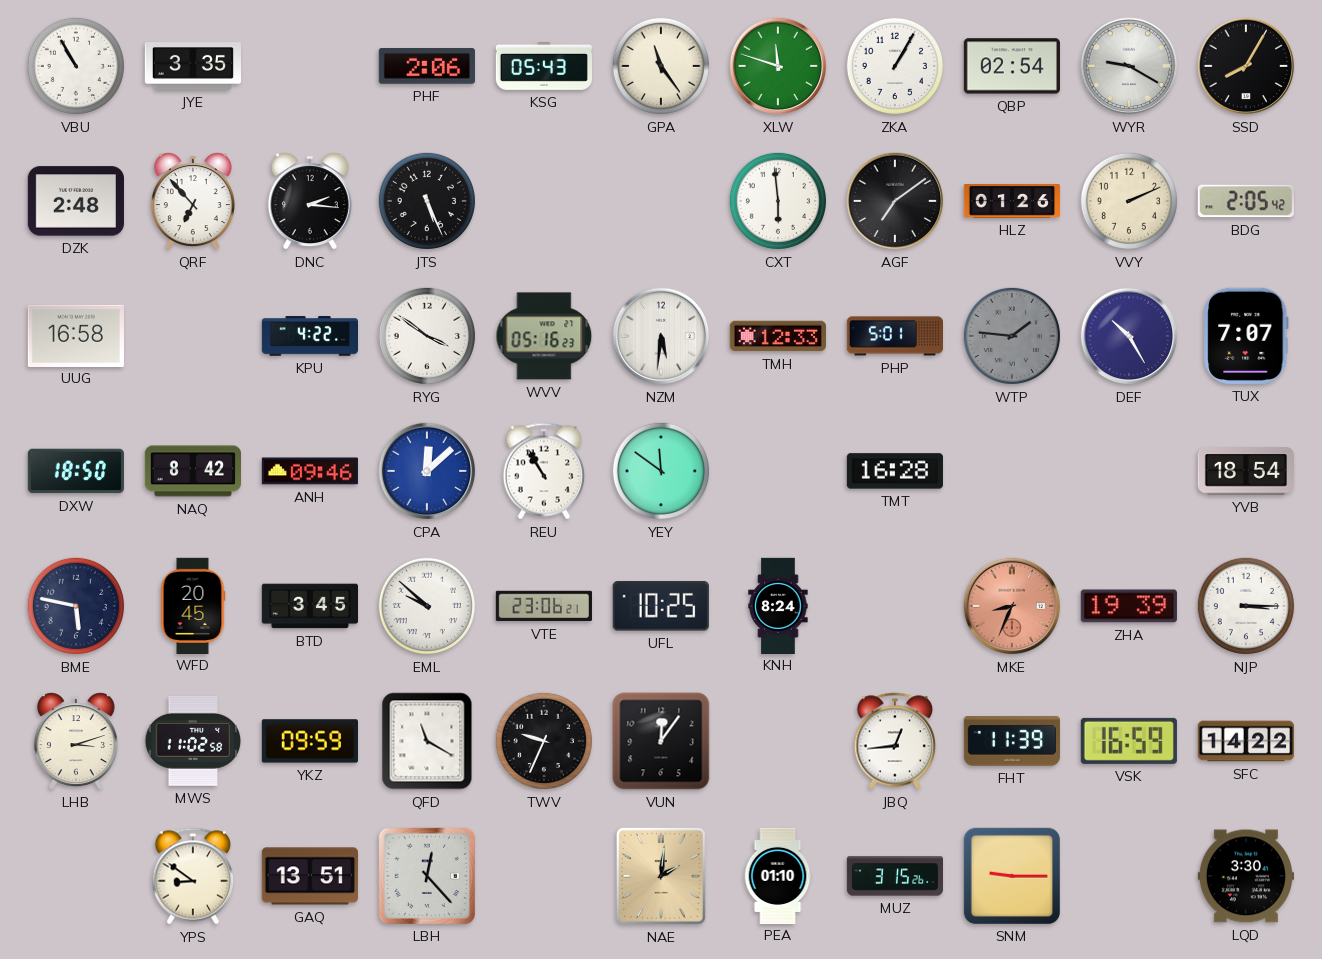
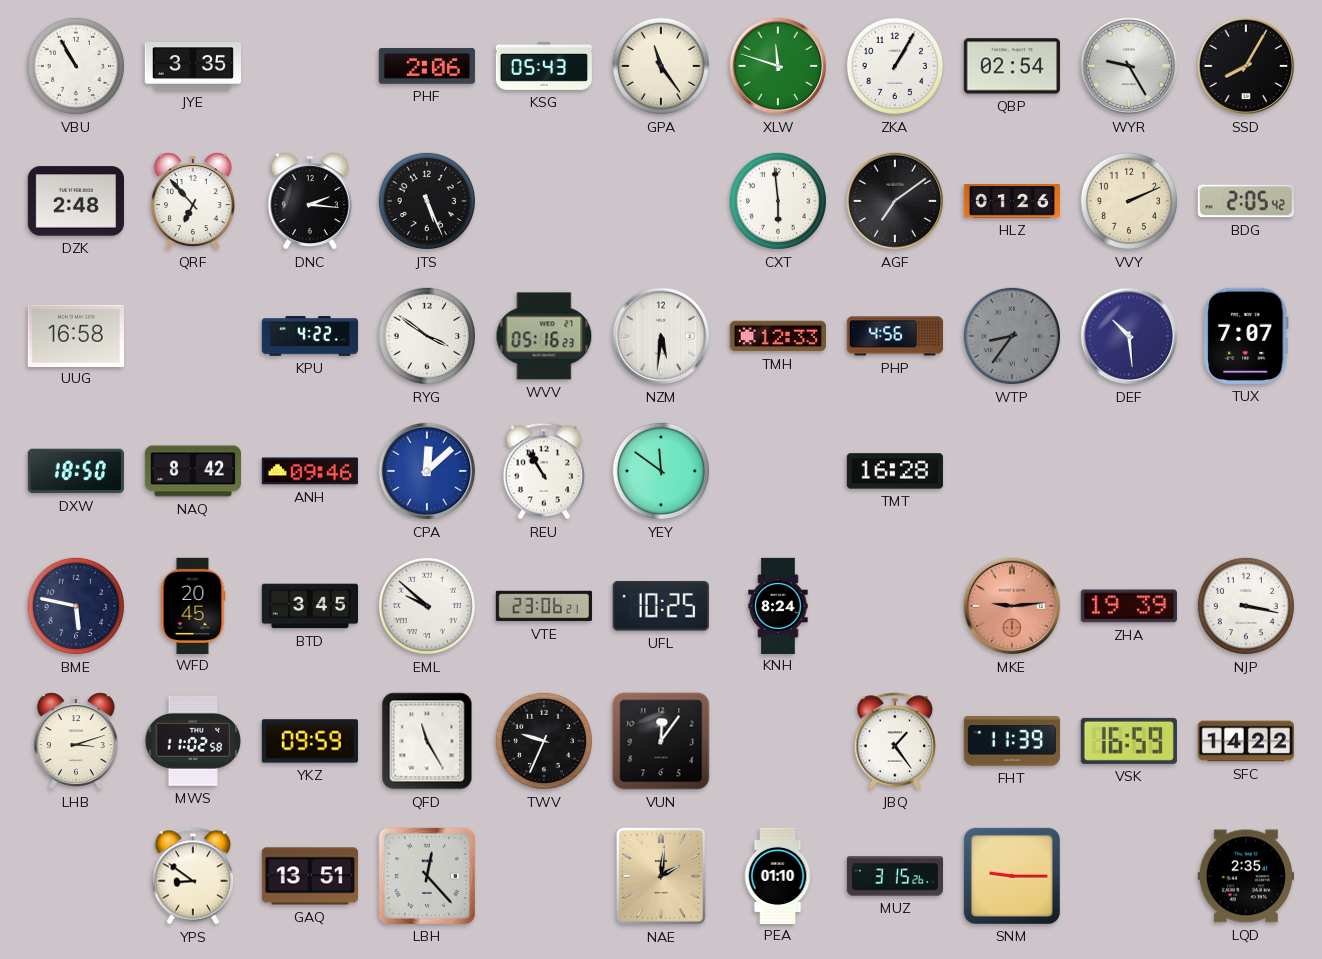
WYR: 9:20 -> 9:25 (1129, 66)
PHP: 5:01 -> 4:56 (894, 336)
WTP: 1:46 -> 8:36 (1012, 336)
DEF: 10:25 -> 10:29 (1129, 336)
YVB: 18:54 -> none (1246, 471)
MKE: 8:34 -> 9:14 (1012, 606)
NJP: 3:15 -> 3:17 (1246, 606)
QFD: 11:20 -> 11:25 (427, 741)
JBQ: 12:44 -> 1:24 (895, 741)
LQD: 3:30 -> 2:35 (1246, 876)
